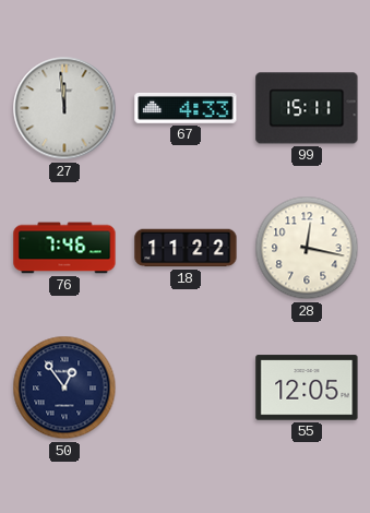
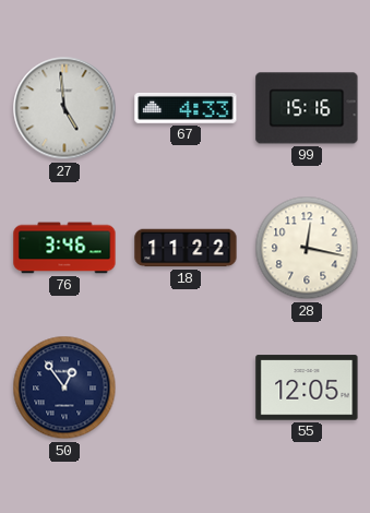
27: 11:59 -> 4:59 (64, 108)
99: 15:11 -> 15:16 (307, 108)
76: 7:46 -> 3:46 (64, 248)
